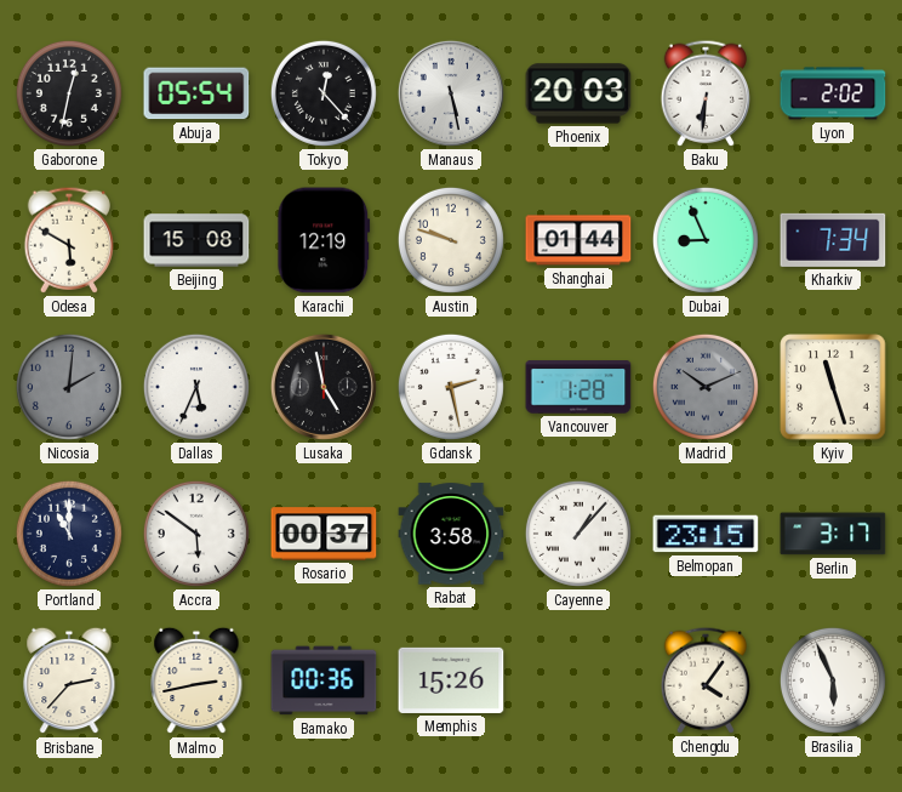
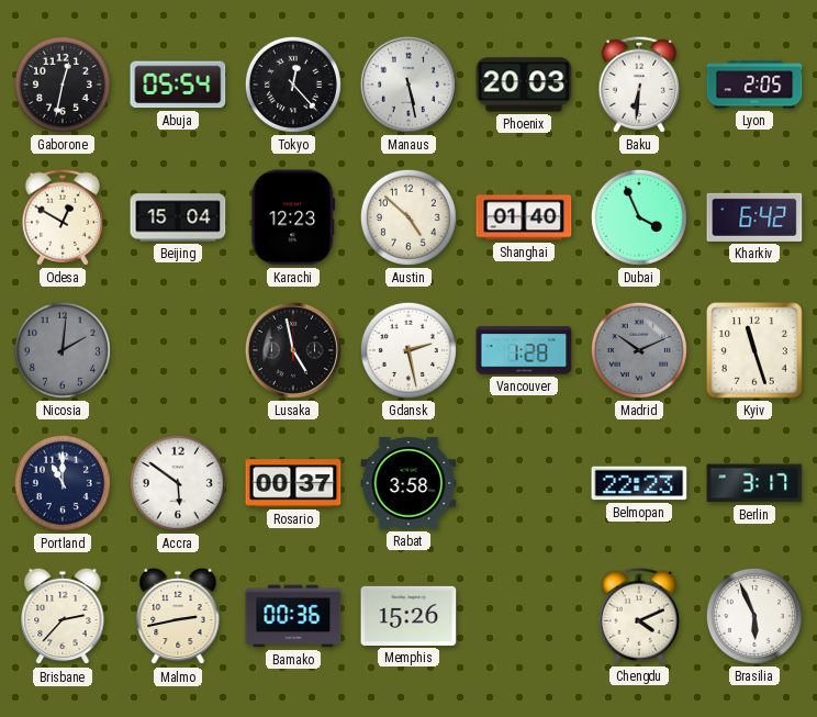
Lyon: 2:02 -> 2:05 (754, 85)
Odesa: 5:50 -> 12:50 (61, 217)
Beijing: 15:08 -> 15:04 (178, 217)
Karachi: 12:19 -> 12:23 (293, 217)
Austin: 9:48 -> 4:52 (408, 217)
Shanghai: 01:44 -> 01:40 (524, 217)
Dubai: 8:56 -> 3:56 (639, 217)
Kharkiv: 7:34 -> 6:42 (754, 217)
Dallas: 5:34 -> none (196, 387)
Cayenne: 1:07 -> none (578, 534)
Belmopan: 23:15 -> 22:23 (639, 483)
Chengdu: 4:06 -> 4:11 (638, 616)
